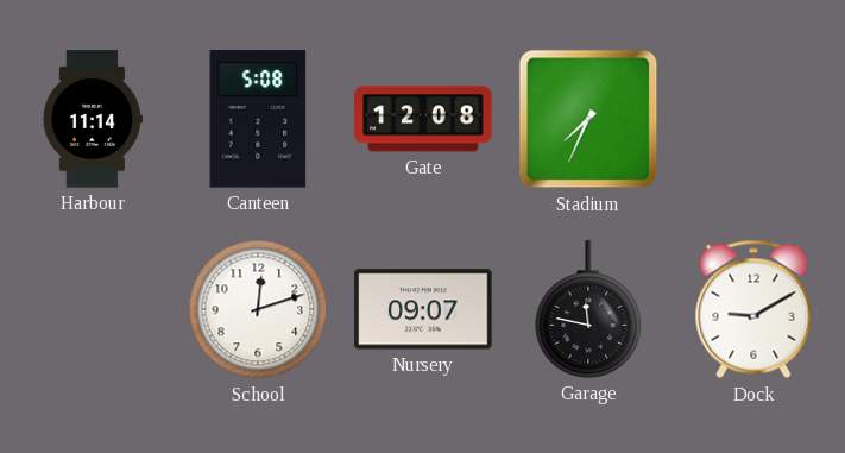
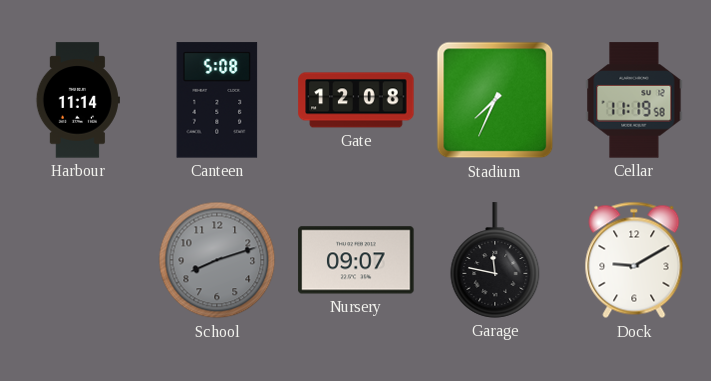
Cellar: none -> 11:19 (634, 100)
School: 12:12 -> 8:12 (217, 260)
School dial: white -> grey (217, 260)
